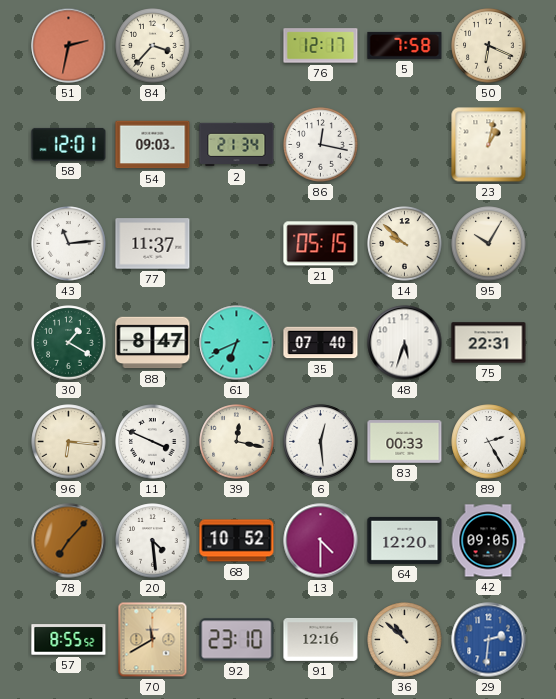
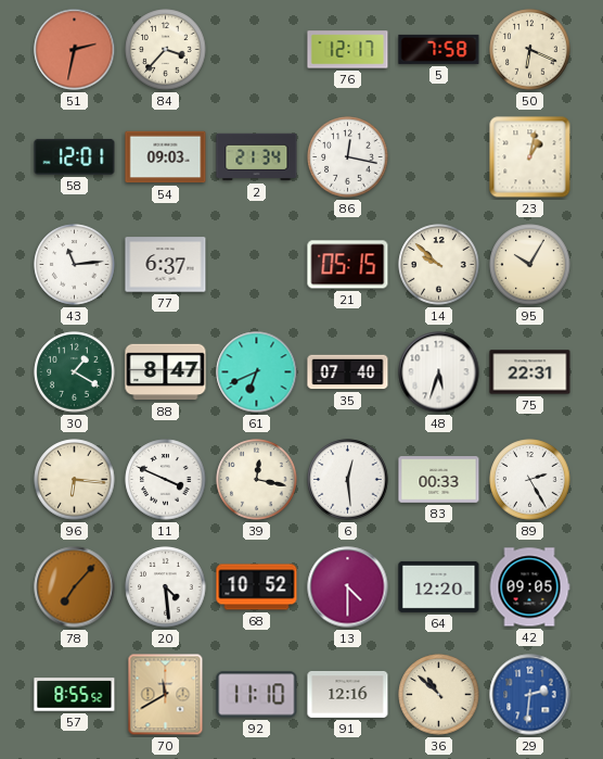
77: 11:37 -> 6:37 (166, 265)
92: 23:10 -> 11:10 (257, 695)
